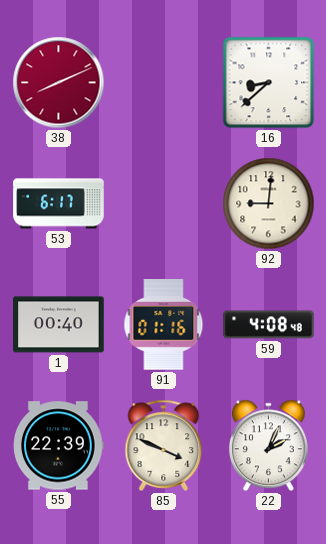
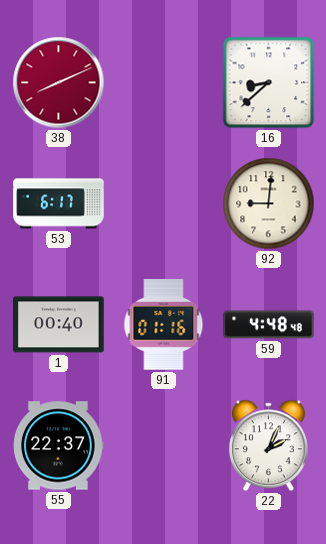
59: 4:08 -> 4:48 (269, 325)
55: 22:39 -> 22:37 (59, 446)
85: 3:49 -> none (164, 445)
